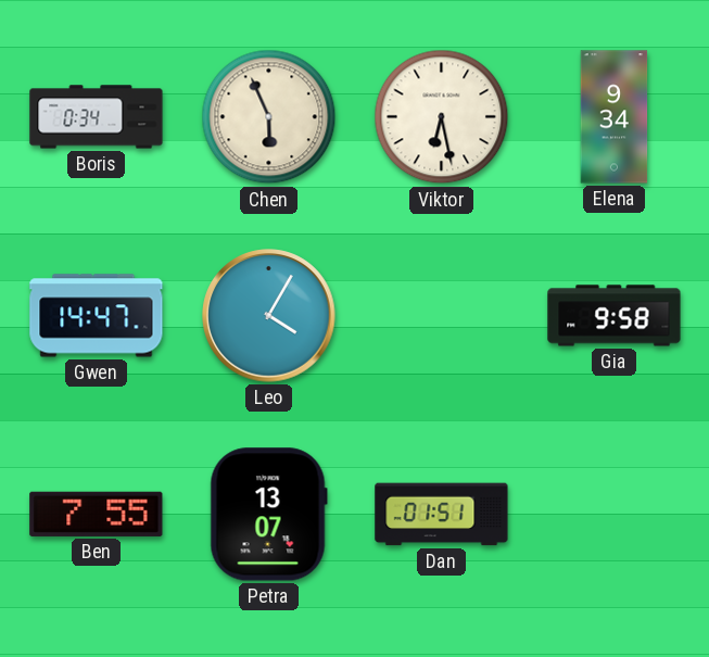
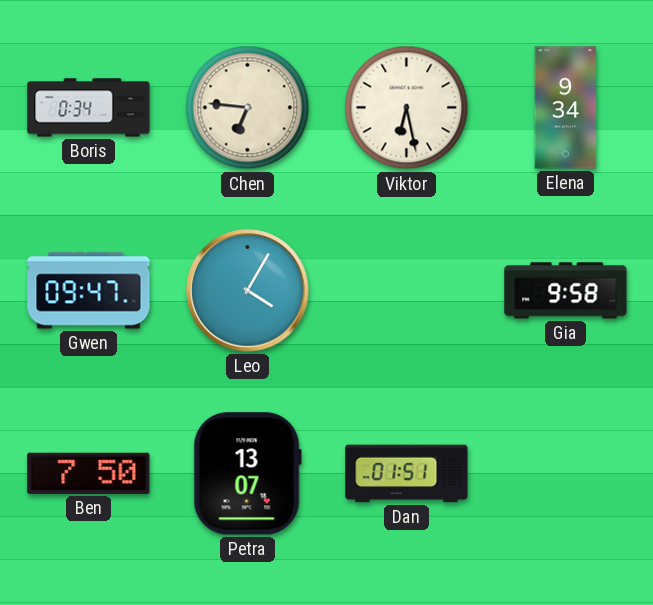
Chen: 5:56 -> 6:46 (248, 108)
Gwen: 14:47 -> 09:47 (89, 291)
Ben: 7:55 -> 7:50 (89, 473)
